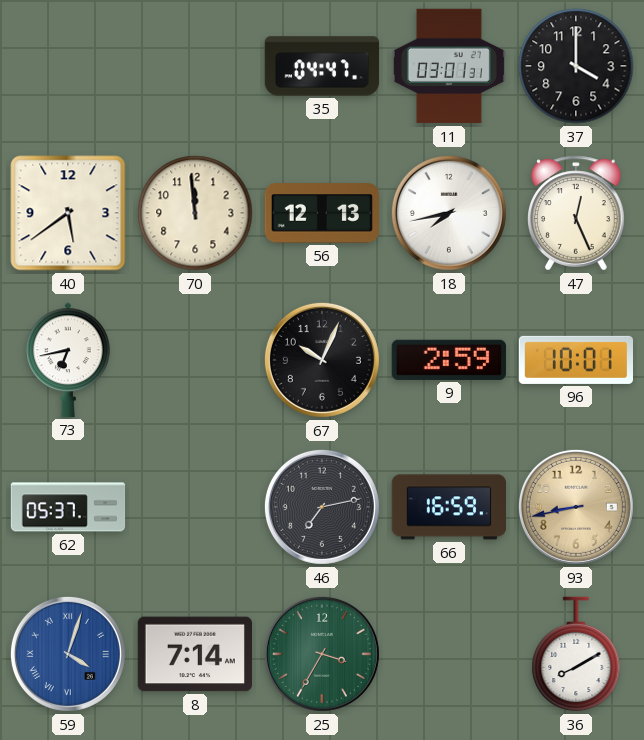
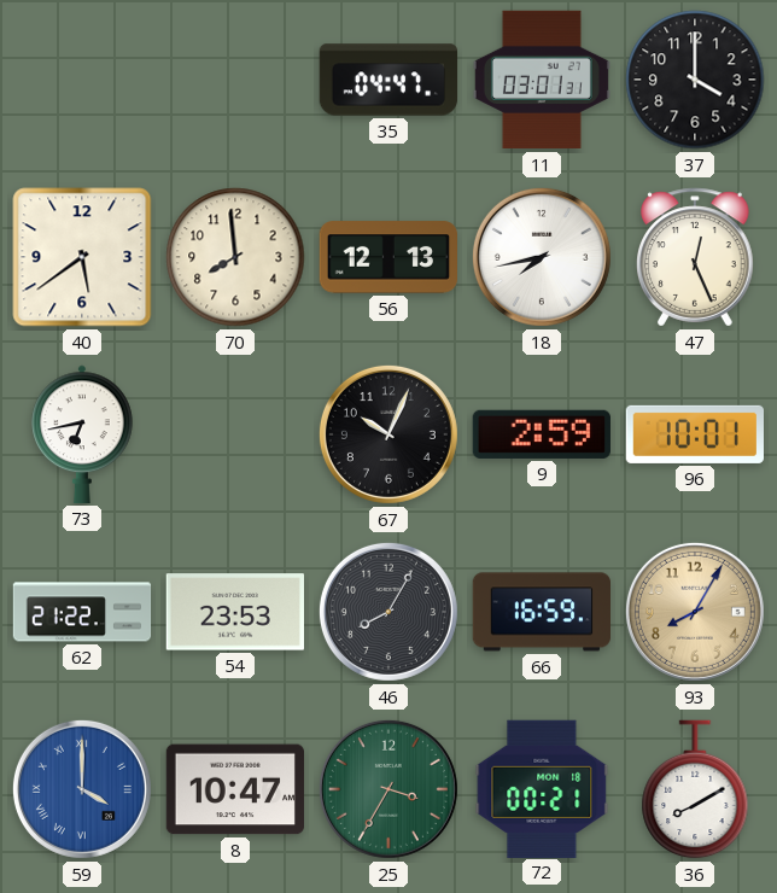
70: 11:59 -> 7:59 (235, 257)
62: 05:37 -> 21:22 (82, 612)
54: none -> 23:53 (234, 612)
46: 7:13 -> 8:05 (388, 612)
93: 8:43 -> 8:05 (695, 612)
59: 4:03 -> 4:00 (82, 789)
8: 7:14 -> 10:47 (234, 789)
72: none -> 00:21 (542, 788)
